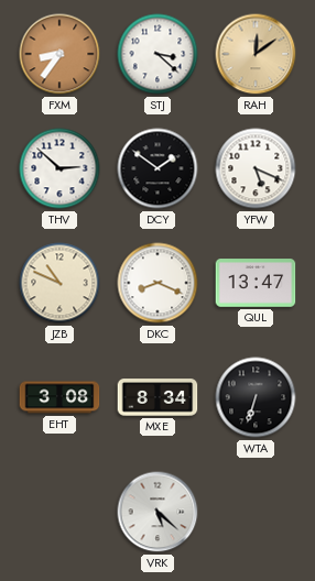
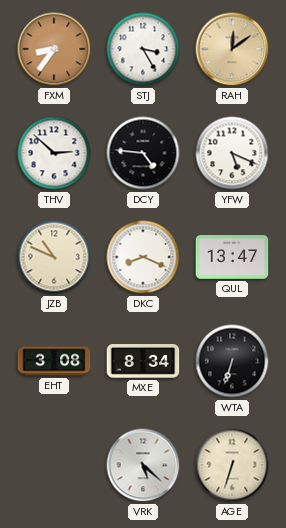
STJ: 3:22 -> 3:25 (143, 49)
DCY: 1:51 -> 4:46 (143, 153)
AGE: none -> 6:33 (232, 465)
